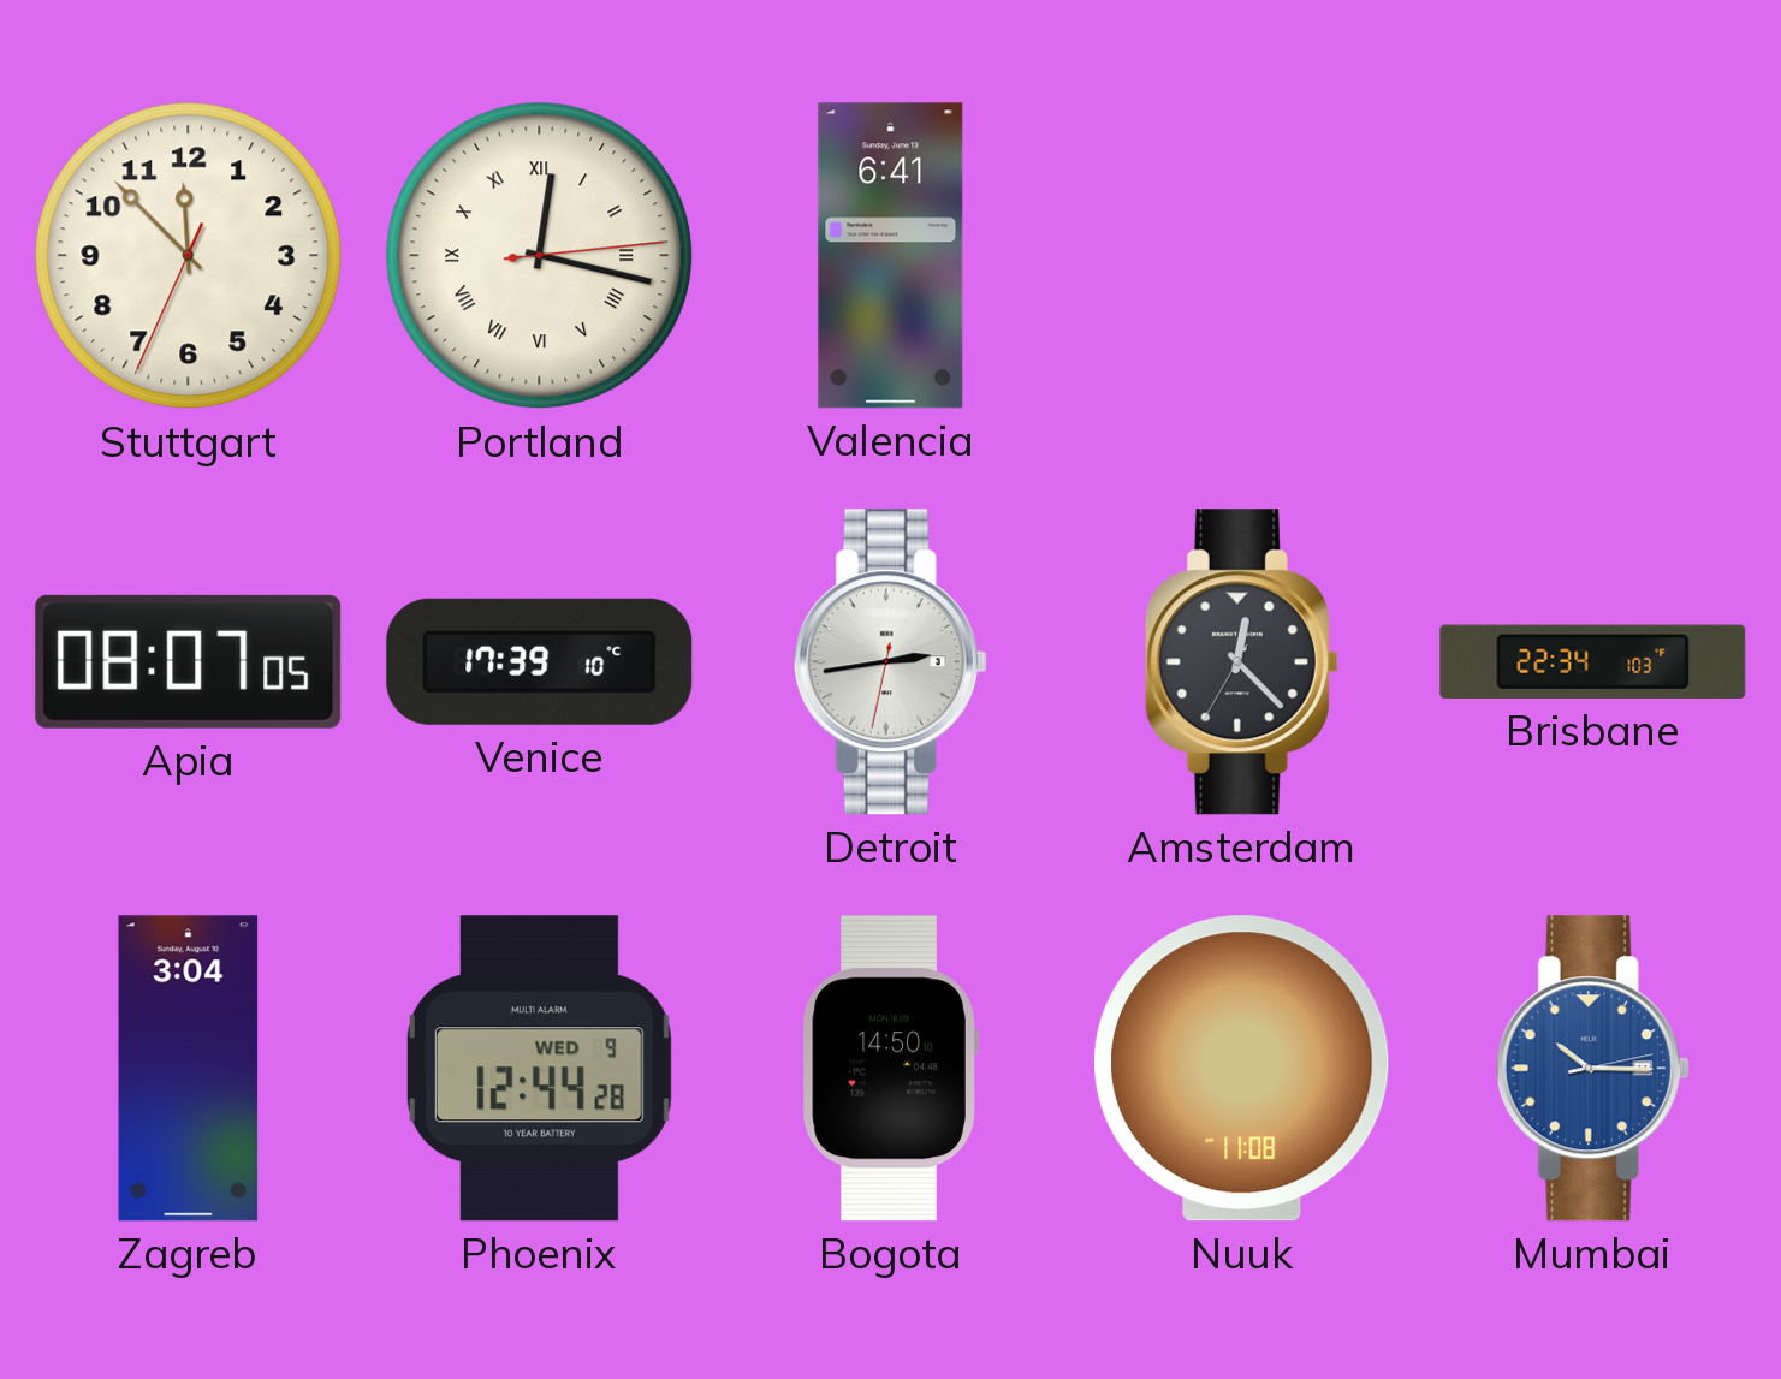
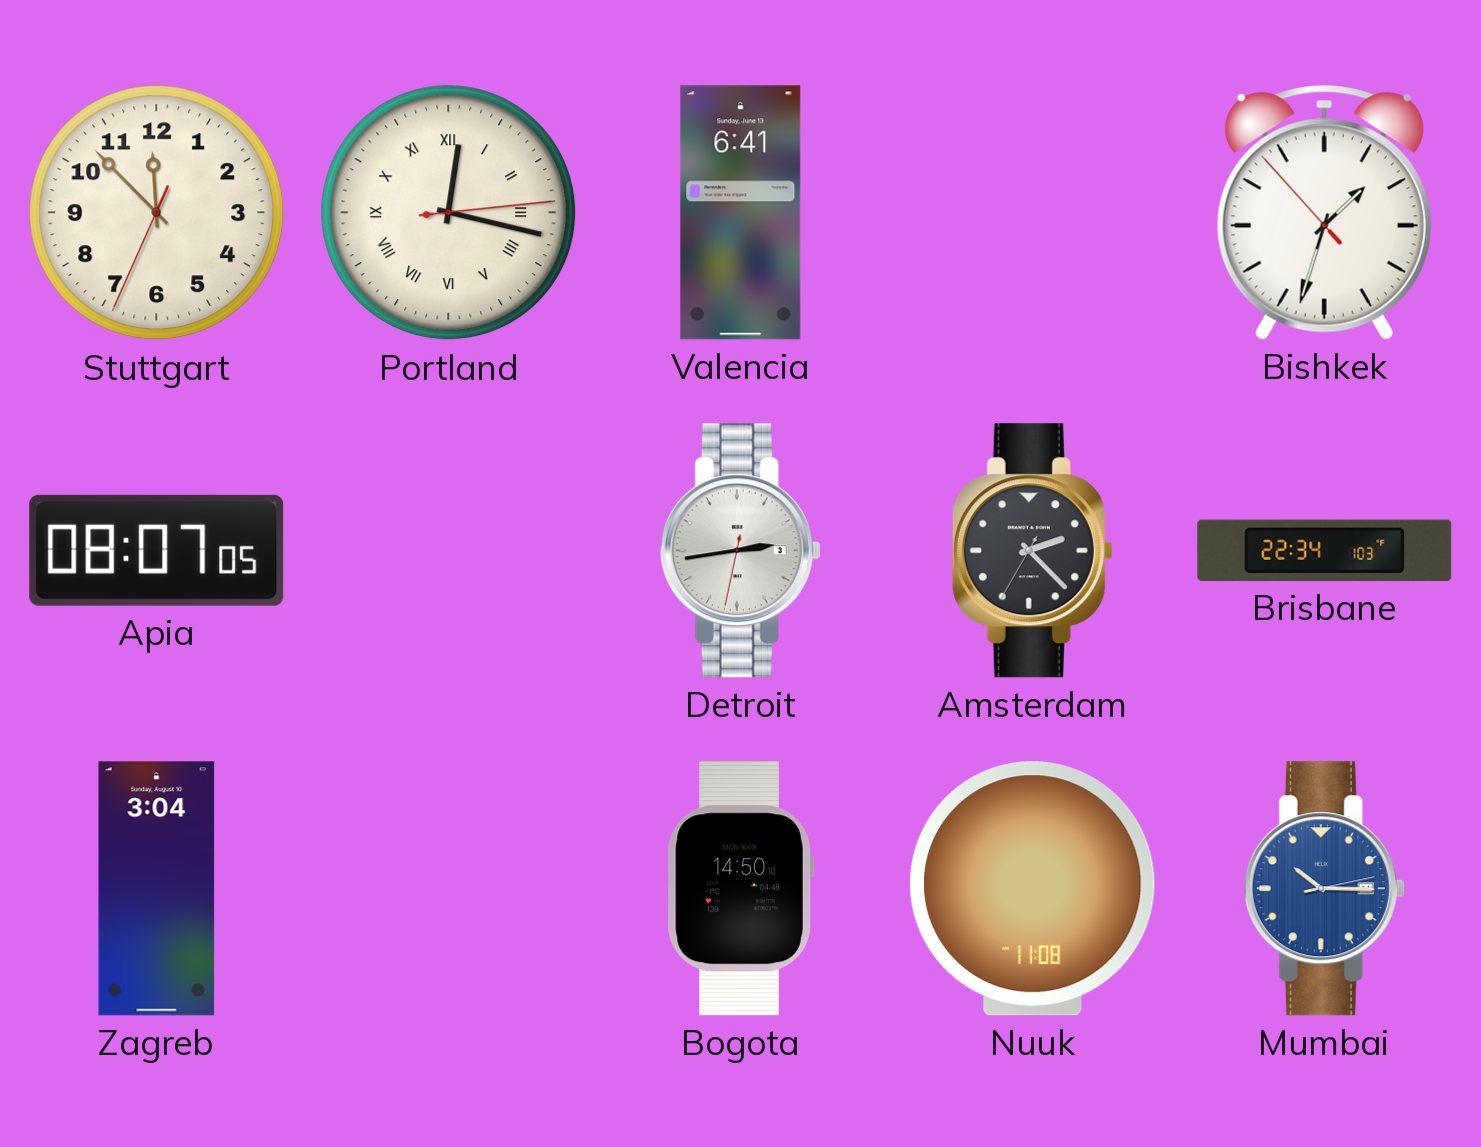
Bishkek: none -> 1:32 (1324, 213)
Venice: 17:39 -> none (540, 661)
Amsterdam: 12:22 -> 2:22 (1032, 551)
Phoenix: 12:44 -> none (539, 1069)
